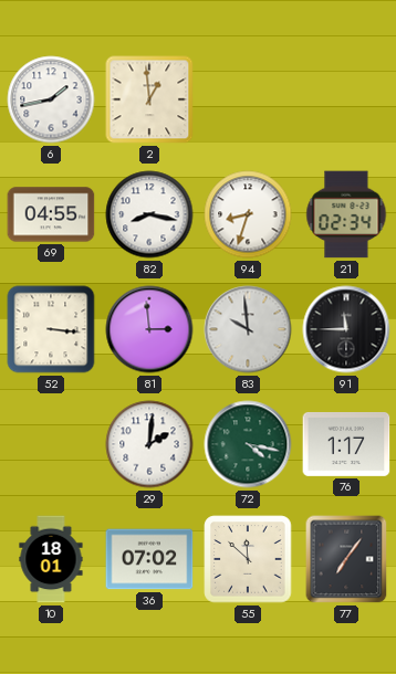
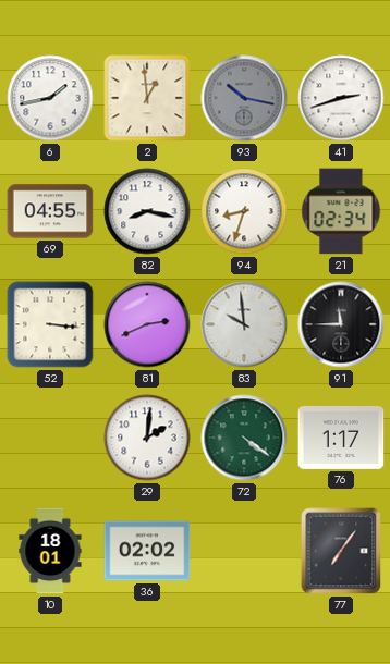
93: none -> 10:17 (244, 98)
41: none -> 2:42 (341, 98)
81: 2:59 -> 2:41 (147, 324)
72: 4:17 -> 4:21 (244, 438)
36: 07:02 -> 02:02 (147, 551)
55: 11:52 -> none (248, 559)
